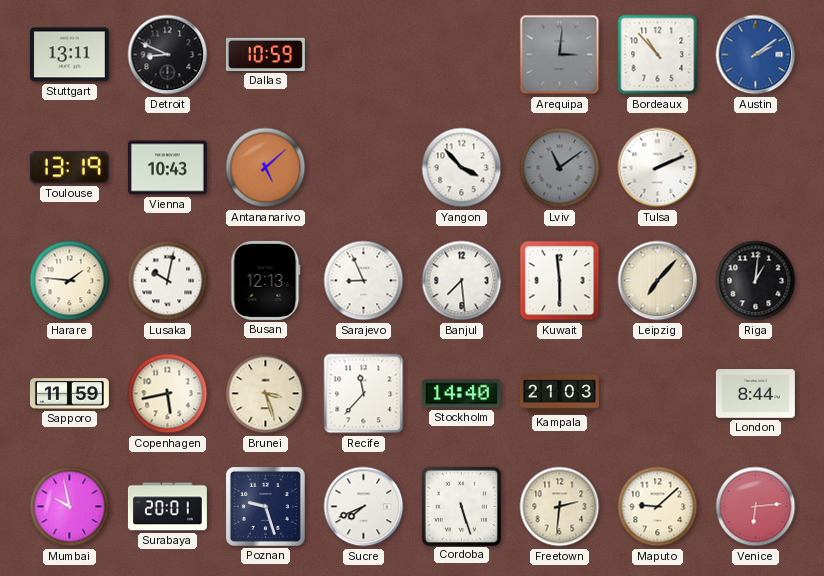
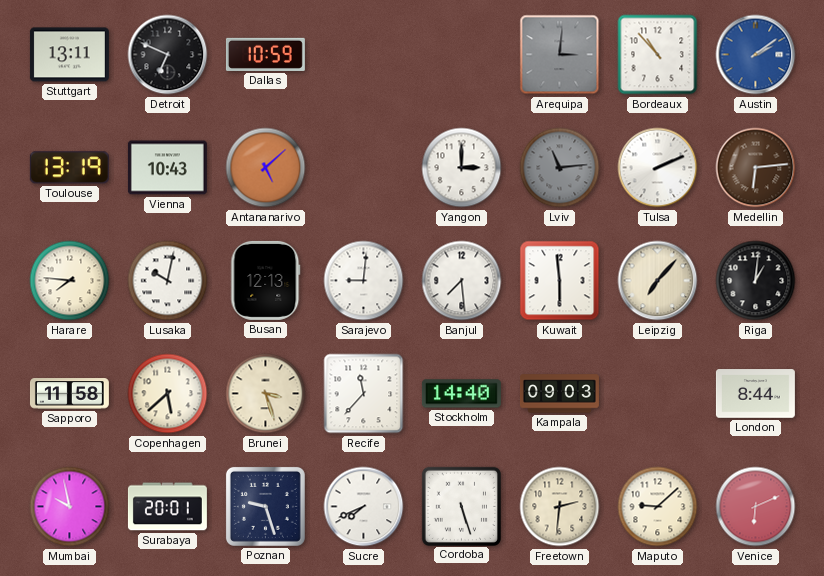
Detroit: 8:49 -> 6:49 (168, 55)
Yangon: 3:53 -> 3:00 (462, 168)
Lviv: 11:09 -> 11:14 (560, 168)
Medellin: none -> 6:14 (756, 168)
Harare: 1:46 -> 7:46 (70, 281)
Sarajevo: 8:56 -> 9:01 (364, 281)
Sapporo: 11:59 -> 11:58 (69, 394)
Copenhagen: 5:43 -> 5:38 (168, 394)
Kampala: 21:03 -> 09:03 (559, 394)
Venice: 6:14 -> 6:11 (756, 507)
